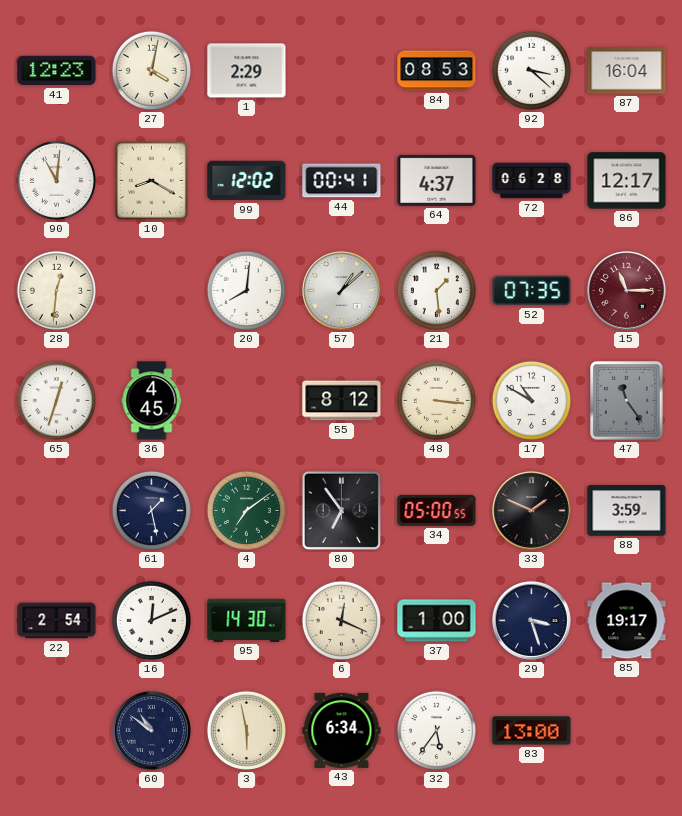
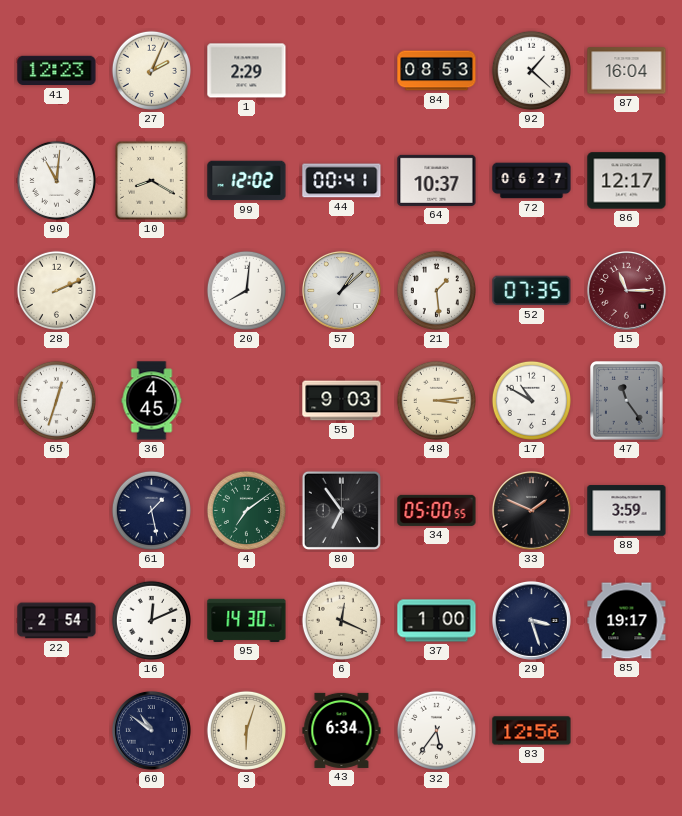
27: 4:02 -> 2:04 (151, 70)
92: 3:22 -> 1:22 (531, 70)
64: 4:37 -> 10:37 (437, 180)
72: 06:28 -> 06:27 (532, 181)
28: 12:31 -> 2:11 (56, 290)
55: 8:12 -> 9:03 (342, 401)
48: 3:16 -> 3:14 (436, 400)
3: 5:58 -> 6:03 (246, 730)
83: 13:00 -> 12:56 (532, 731)
